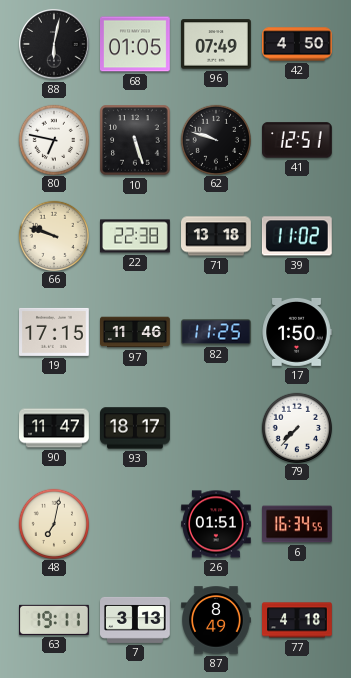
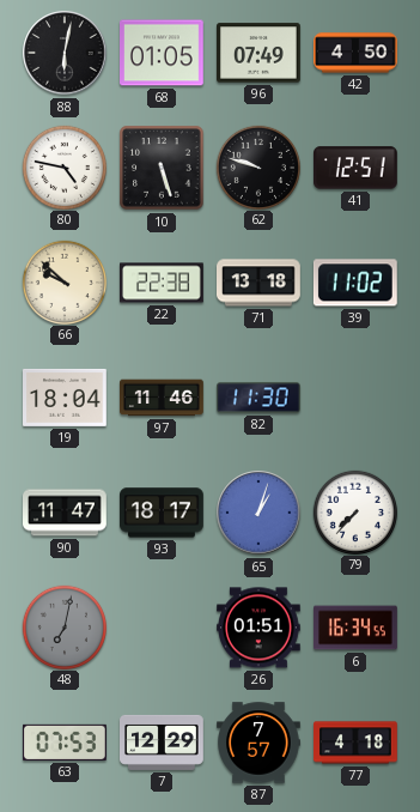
80: 6:47 -> 4:47 (63, 166)
66: 9:48 -> 9:52 (63, 281)
19: 17:15 -> 18:04 (66, 398)
82: 11:25 -> 11:30 (260, 398)
17: 1:50 -> none (297, 332)
65: none -> 1:03 (258, 513)
48 dial: cream -> grey (63, 626)
63: 19:11 -> 07:53 (66, 743)
7: 3:13 -> 12:29 (163, 743)
87: 8:49 -> 7:57 (260, 743)
